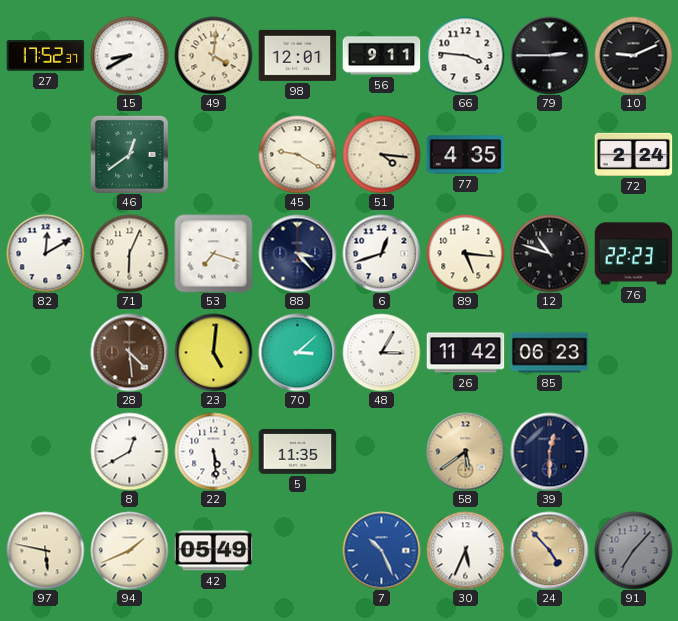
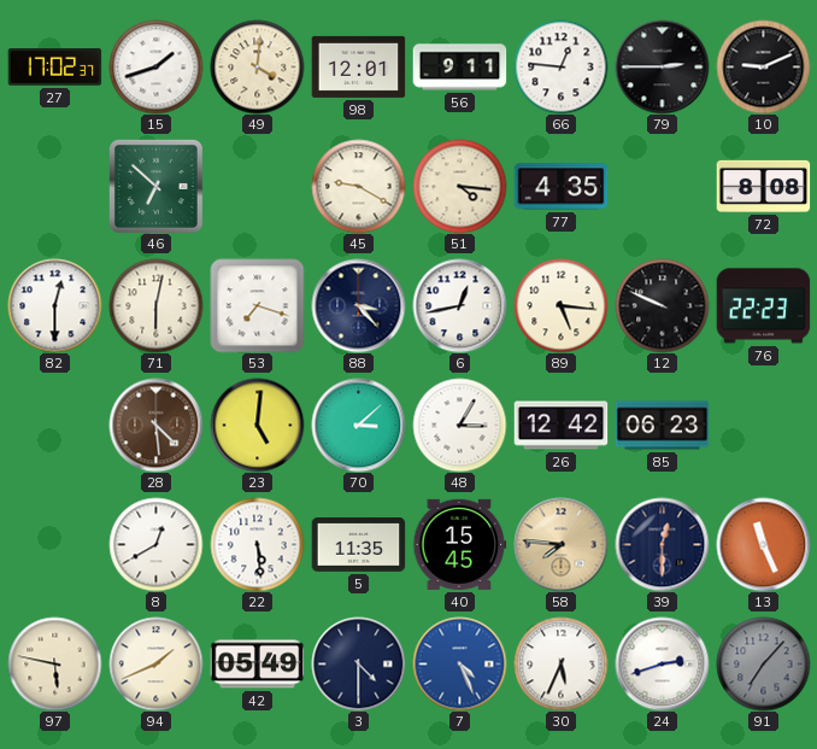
27: 17:52 -> 17:02 (54, 68)
15: 8:40 -> 1:42 (155, 66)
66: 3:46 -> 12:46 (560, 66)
46: 12:39 -> 6:52 (155, 186)
72: 2:24 -> 8:08 (763, 186)
82: 12:10 -> 12:30 (54, 305)
71: 6:04 -> 6:02 (155, 305)
6: 12:42 -> 12:43 (459, 305)
12: 10:48 -> 9:49 (662, 305)
26: 11:42 -> 12:42 (560, 426)
40: none -> 15:45 (459, 544)
58: 5:39 -> 7:46 (560, 544)
13: none -> 11:26 (763, 544)
3: none -> 4:30 (358, 663)
7: 10:26 -> 4:26 (459, 663)
24: 4:53 -> 2:42 (662, 663)
24 dial: champagne -> white (662, 663)
